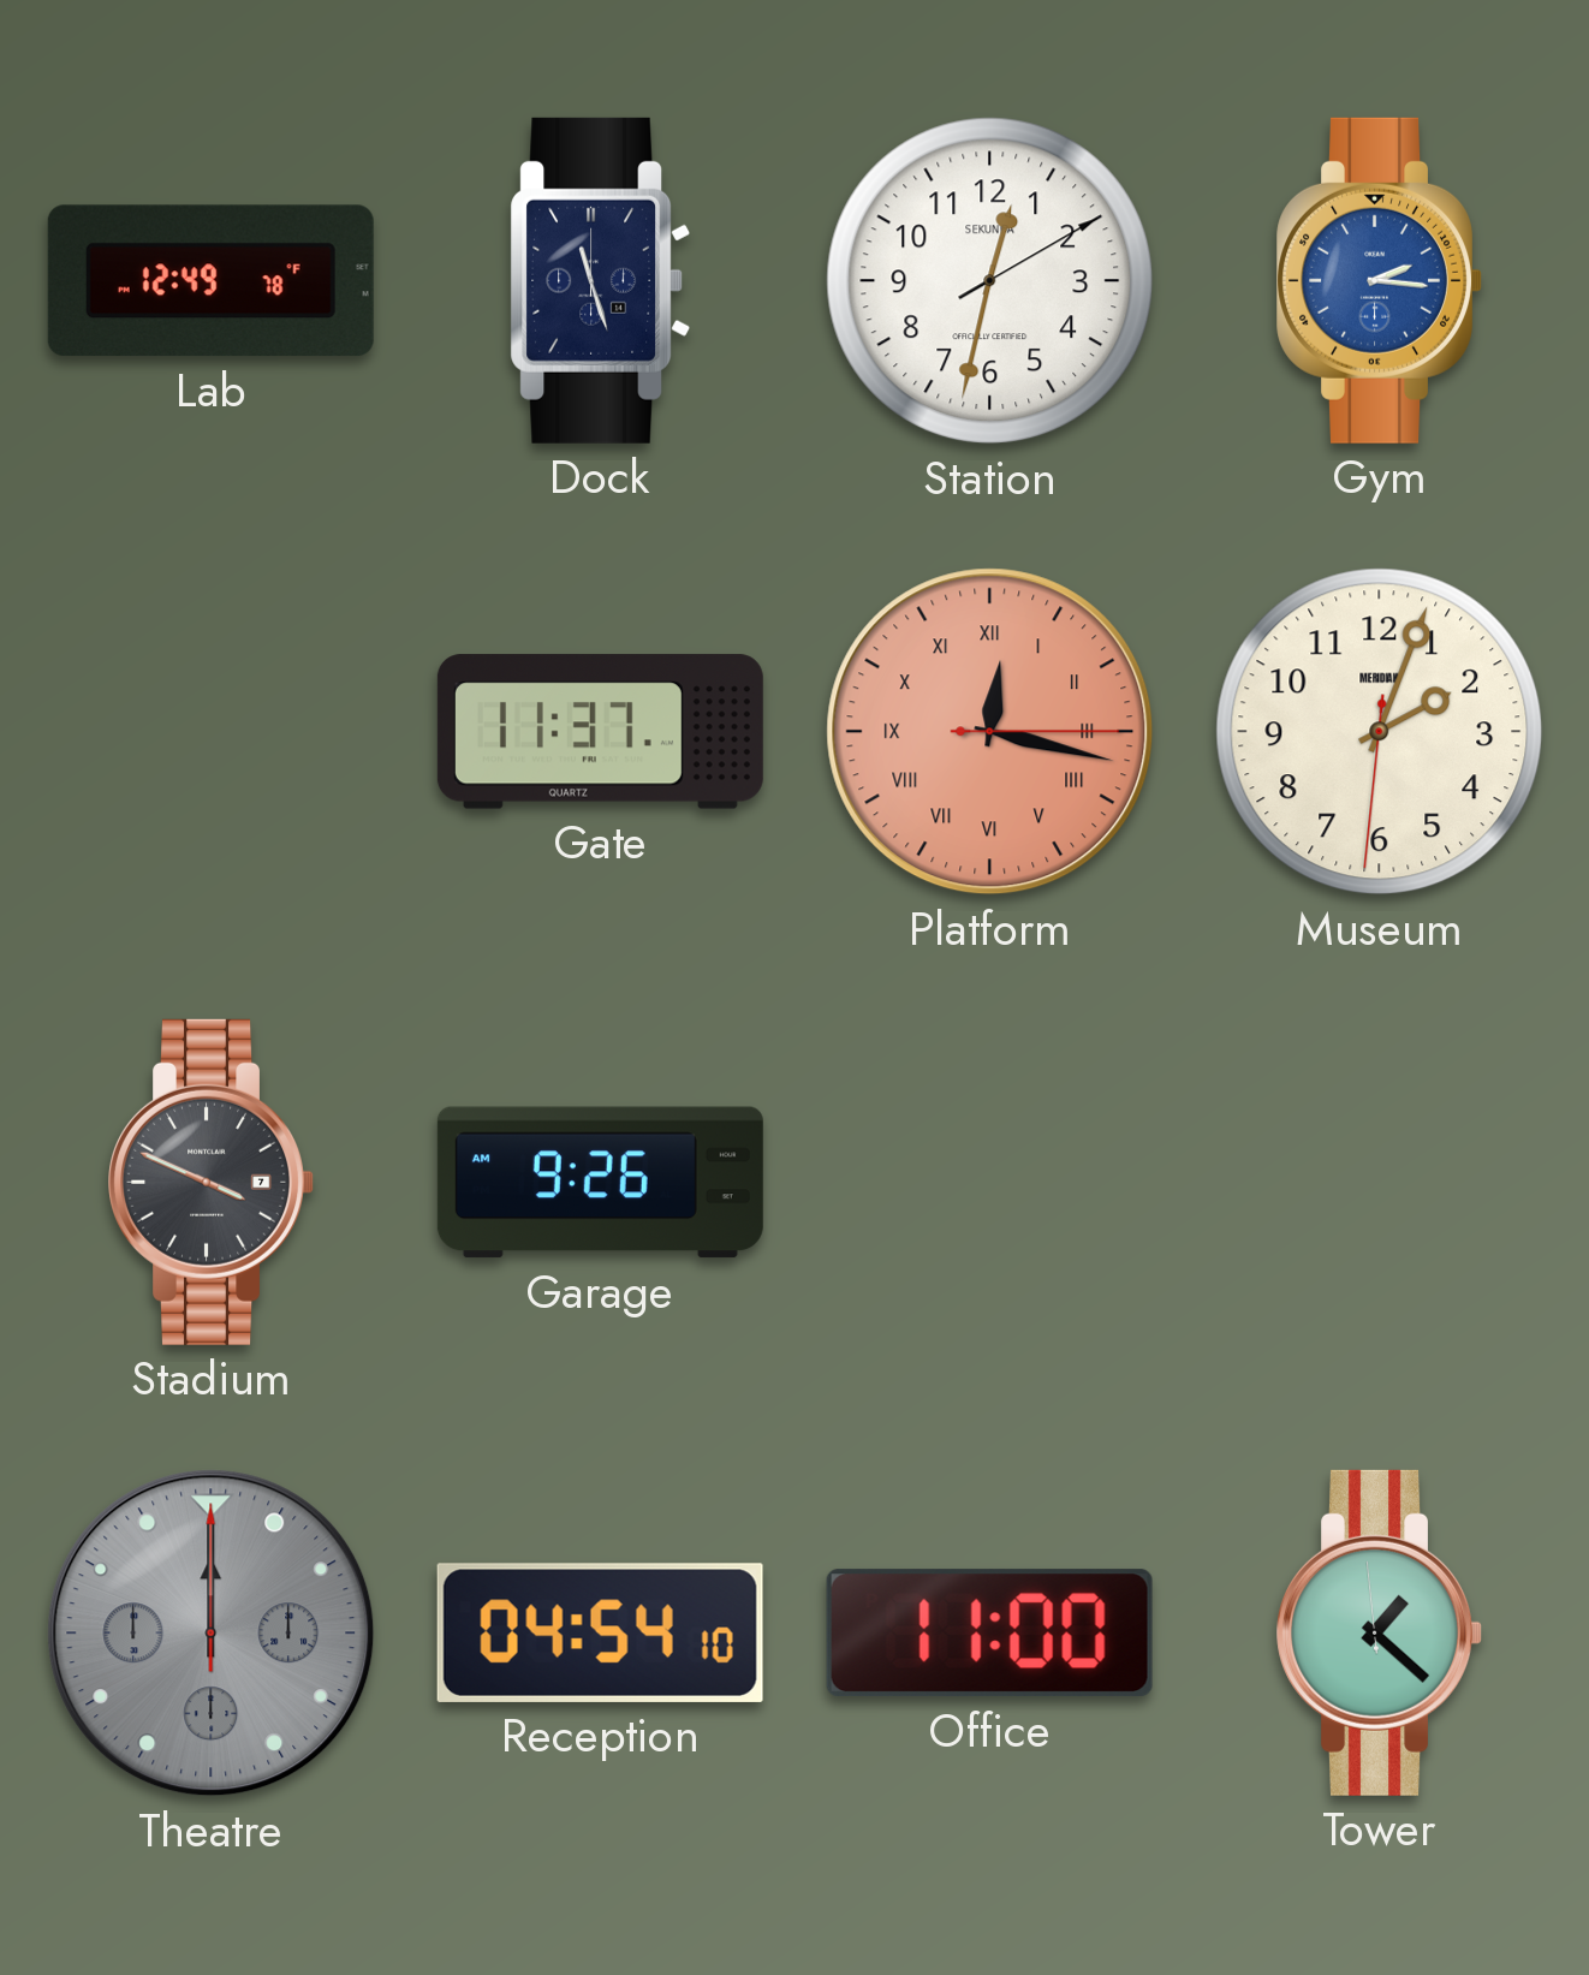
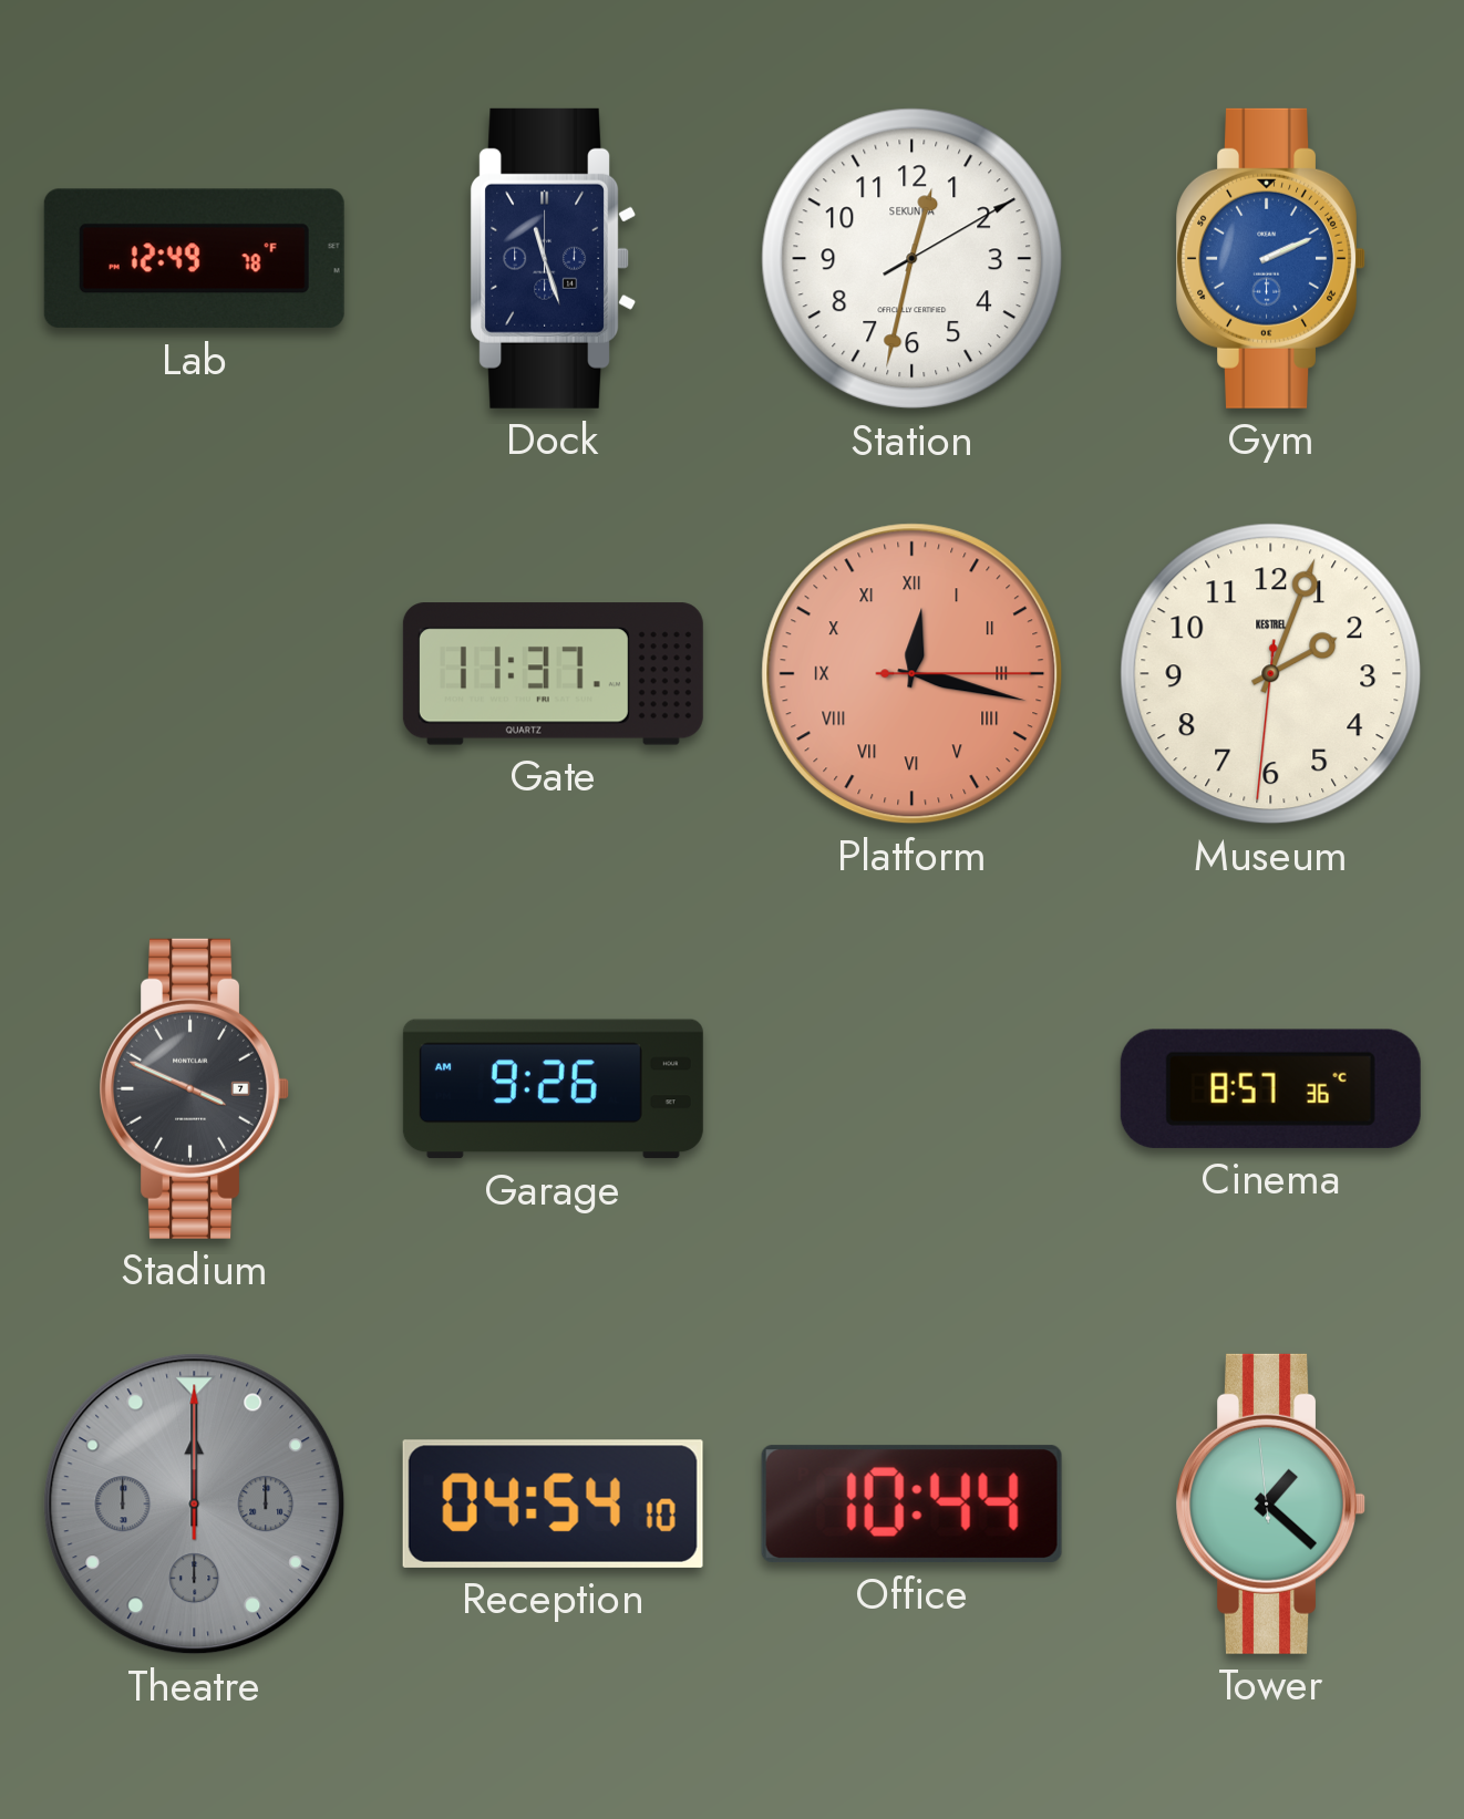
Gym: 2:16 -> 2:11 (1270, 258)
Museum brand: MERIDIAN -> KESTREL (1271, 674)
Cinema: none -> 8:57 (1270, 1088)
Office: 11:00 -> 10:44 (911, 1505)
